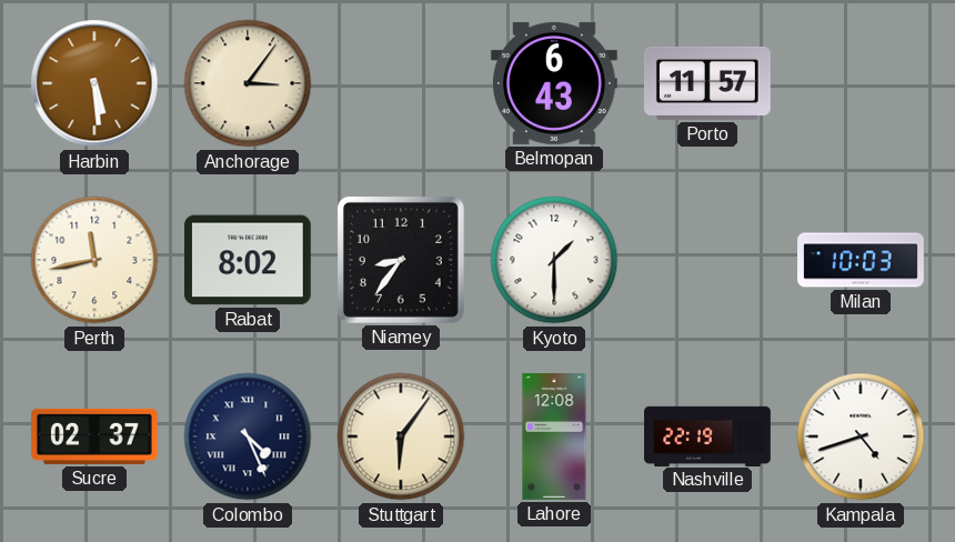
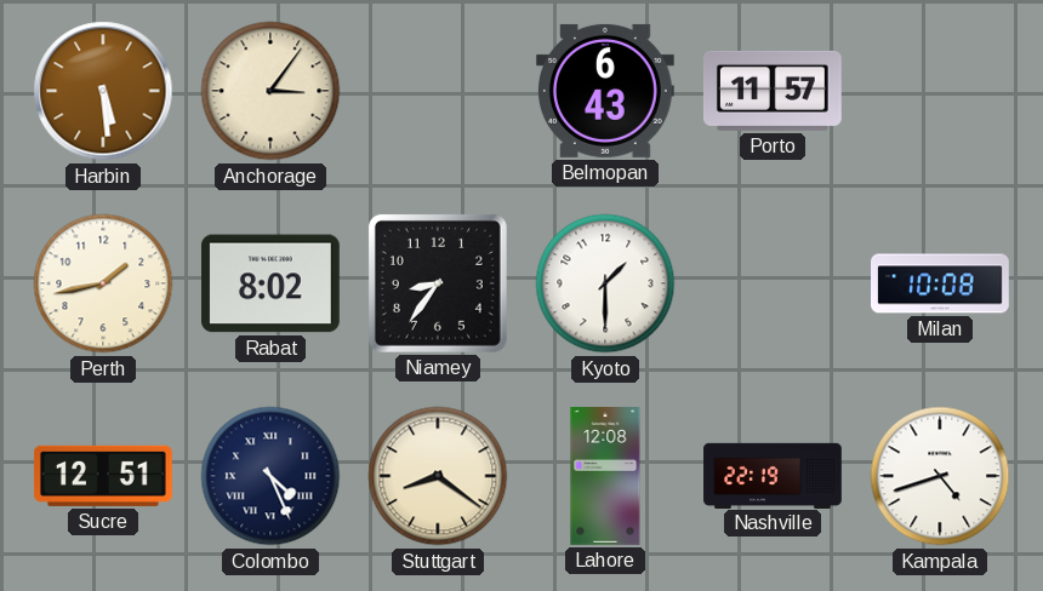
Perth: 11:43 -> 1:43 (103, 283)
Milan: 10:03 -> 10:08 (941, 283)
Sucre: 02:37 -> 12:51 (103, 476)
Stuttgart: 6:06 -> 8:21 (438, 476)
